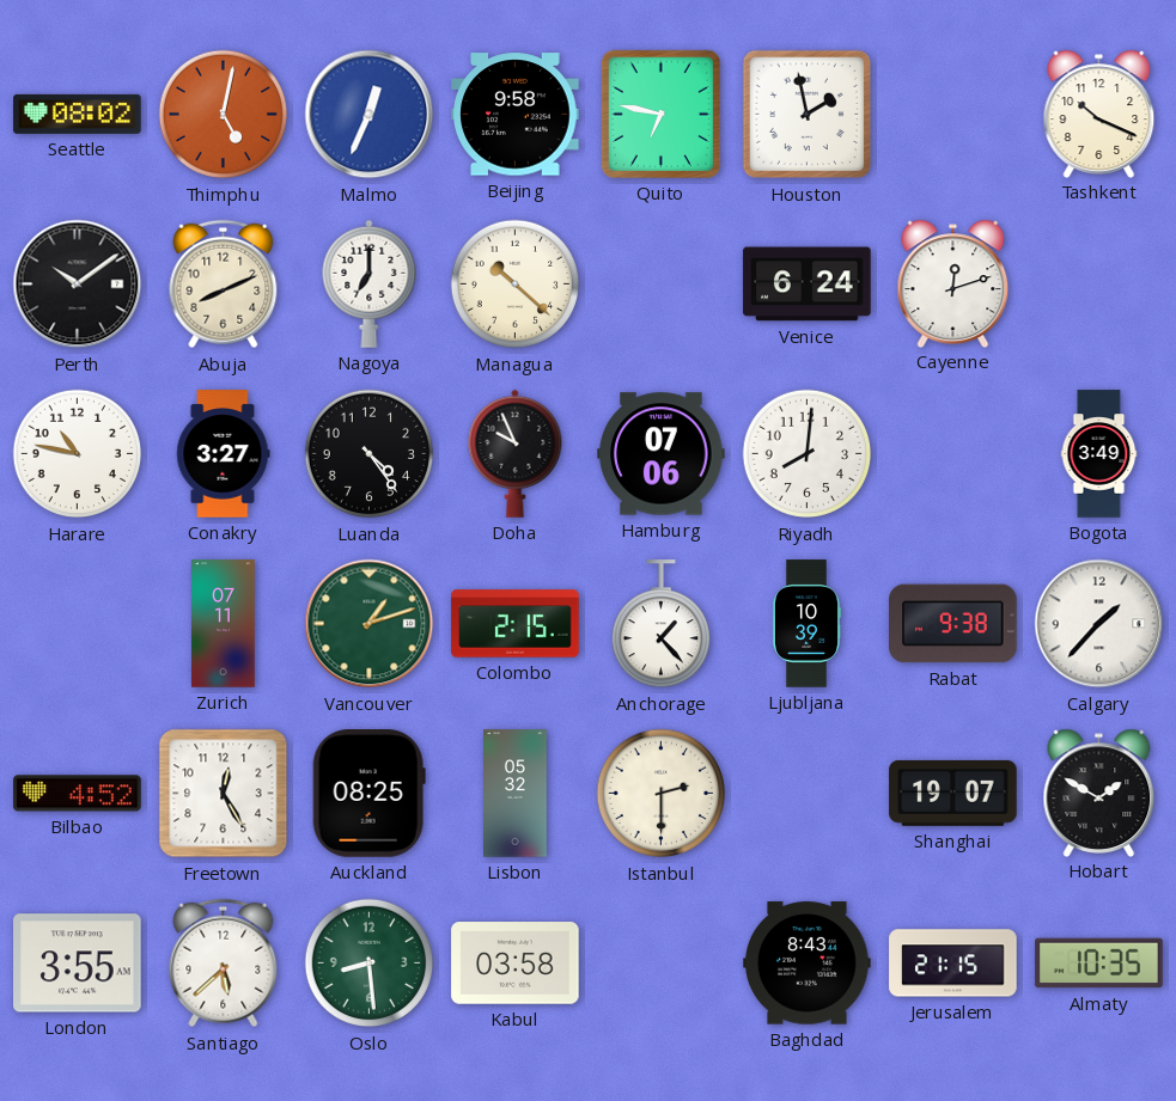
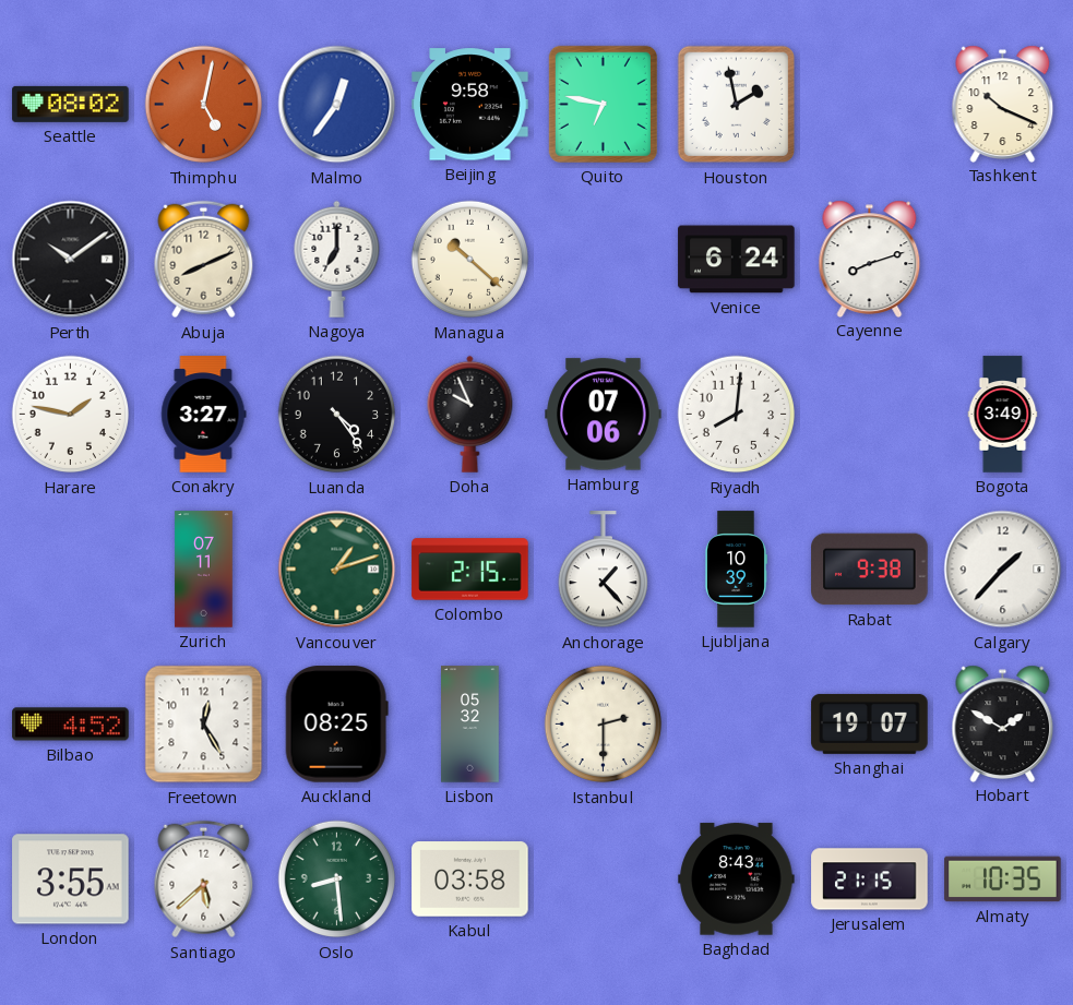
Malmo: 12:34 -> 12:36 (337, 105)
Cayenne: 12:12 -> 8:12 (870, 259)
Harare: 10:47 -> 1:47 (71, 415)
